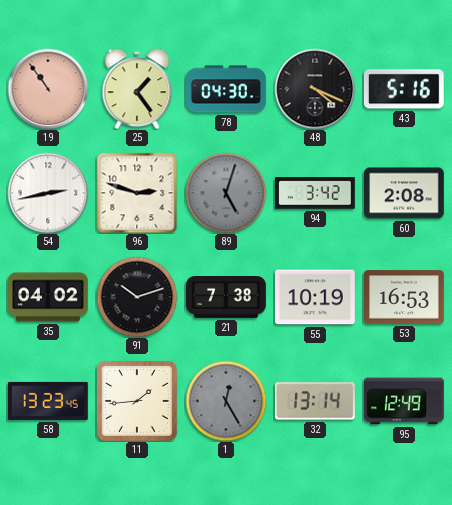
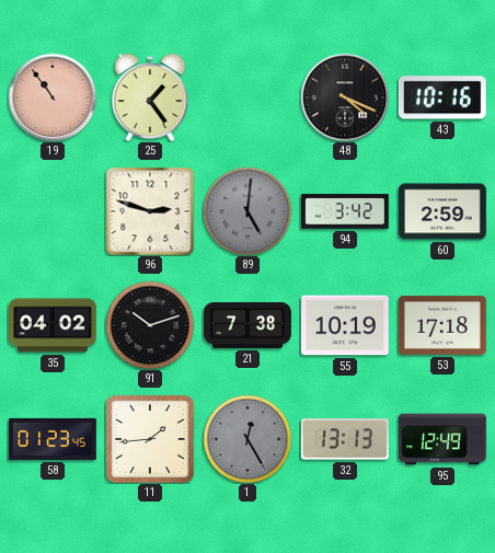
78: 04:30 -> none (227, 89)
43: 5:16 -> 10:16 (442, 97)
54: 2:43 -> none (48, 193)
89: 5:03 -> 5:01 (248, 211)
60: 2:08 -> 2:59 (444, 211)
53: 16:53 -> 17:18 (444, 325)
58: 13:23 -> 01:23 (54, 439)
32: 13:14 -> 13:13 (345, 439)
